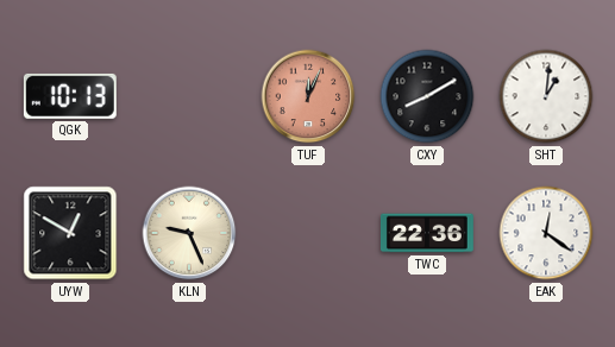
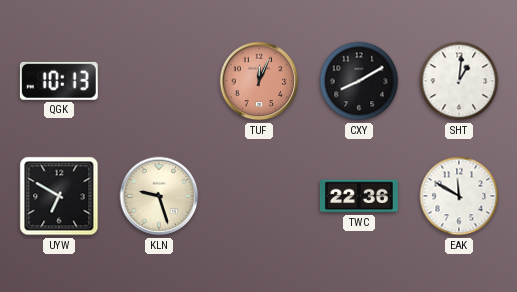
UYW: 12:50 -> 6:50 (59, 196)
KLN: 9:26 -> 9:27 (159, 196)
EAK: 12:21 -> 11:50 (459, 196)
